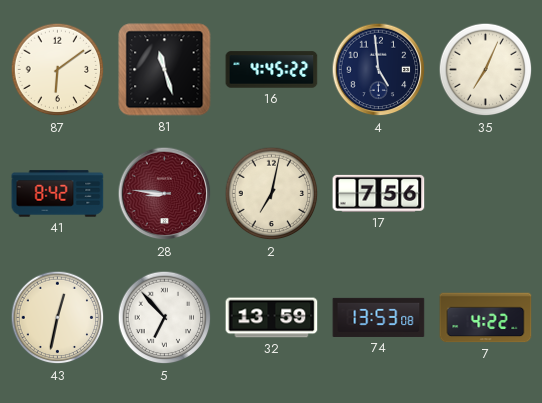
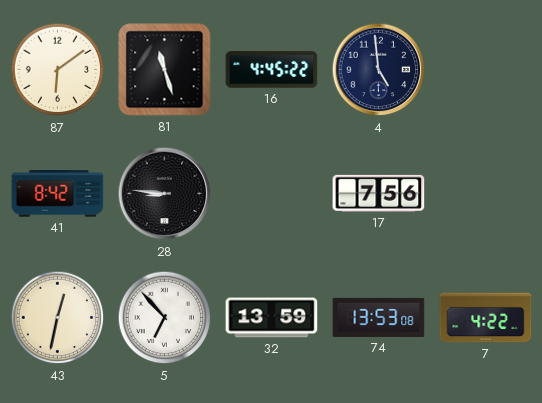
35: 7:04 -> none (486, 70)
28 dial: burgundy -> black (165, 194)
2: 7:02 -> none (272, 194)
